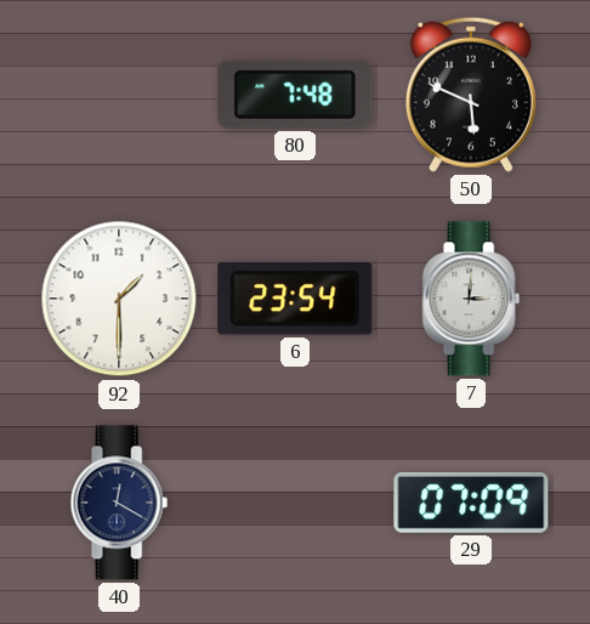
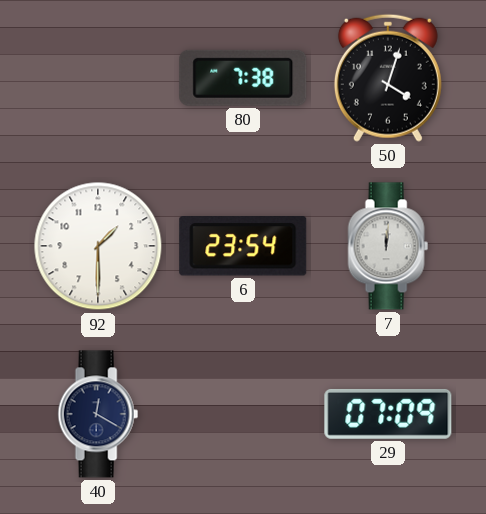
80: 7:48 -> 7:38 (243, 78)
50: 5:49 -> 4:03 (388, 78)
7: 3:01 -> 12:01 (388, 246)
